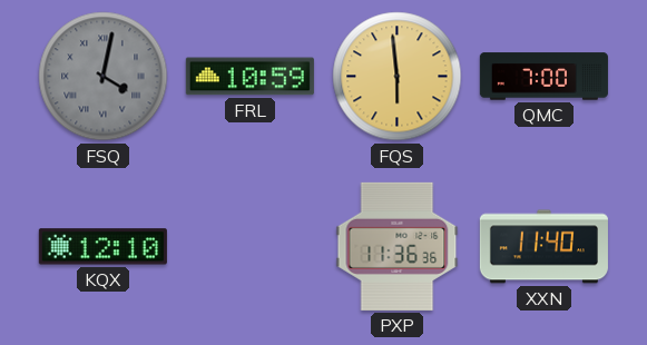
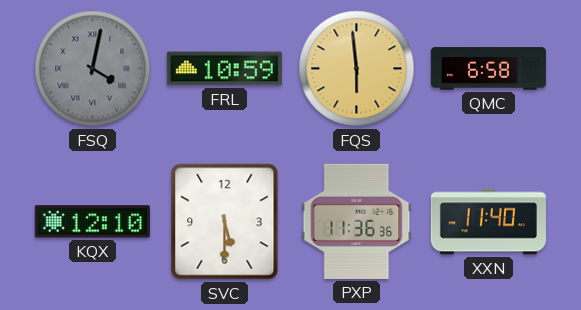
QMC: 7:00 -> 6:58 (488, 69)
SVC: none -> 5:30 (225, 222)
